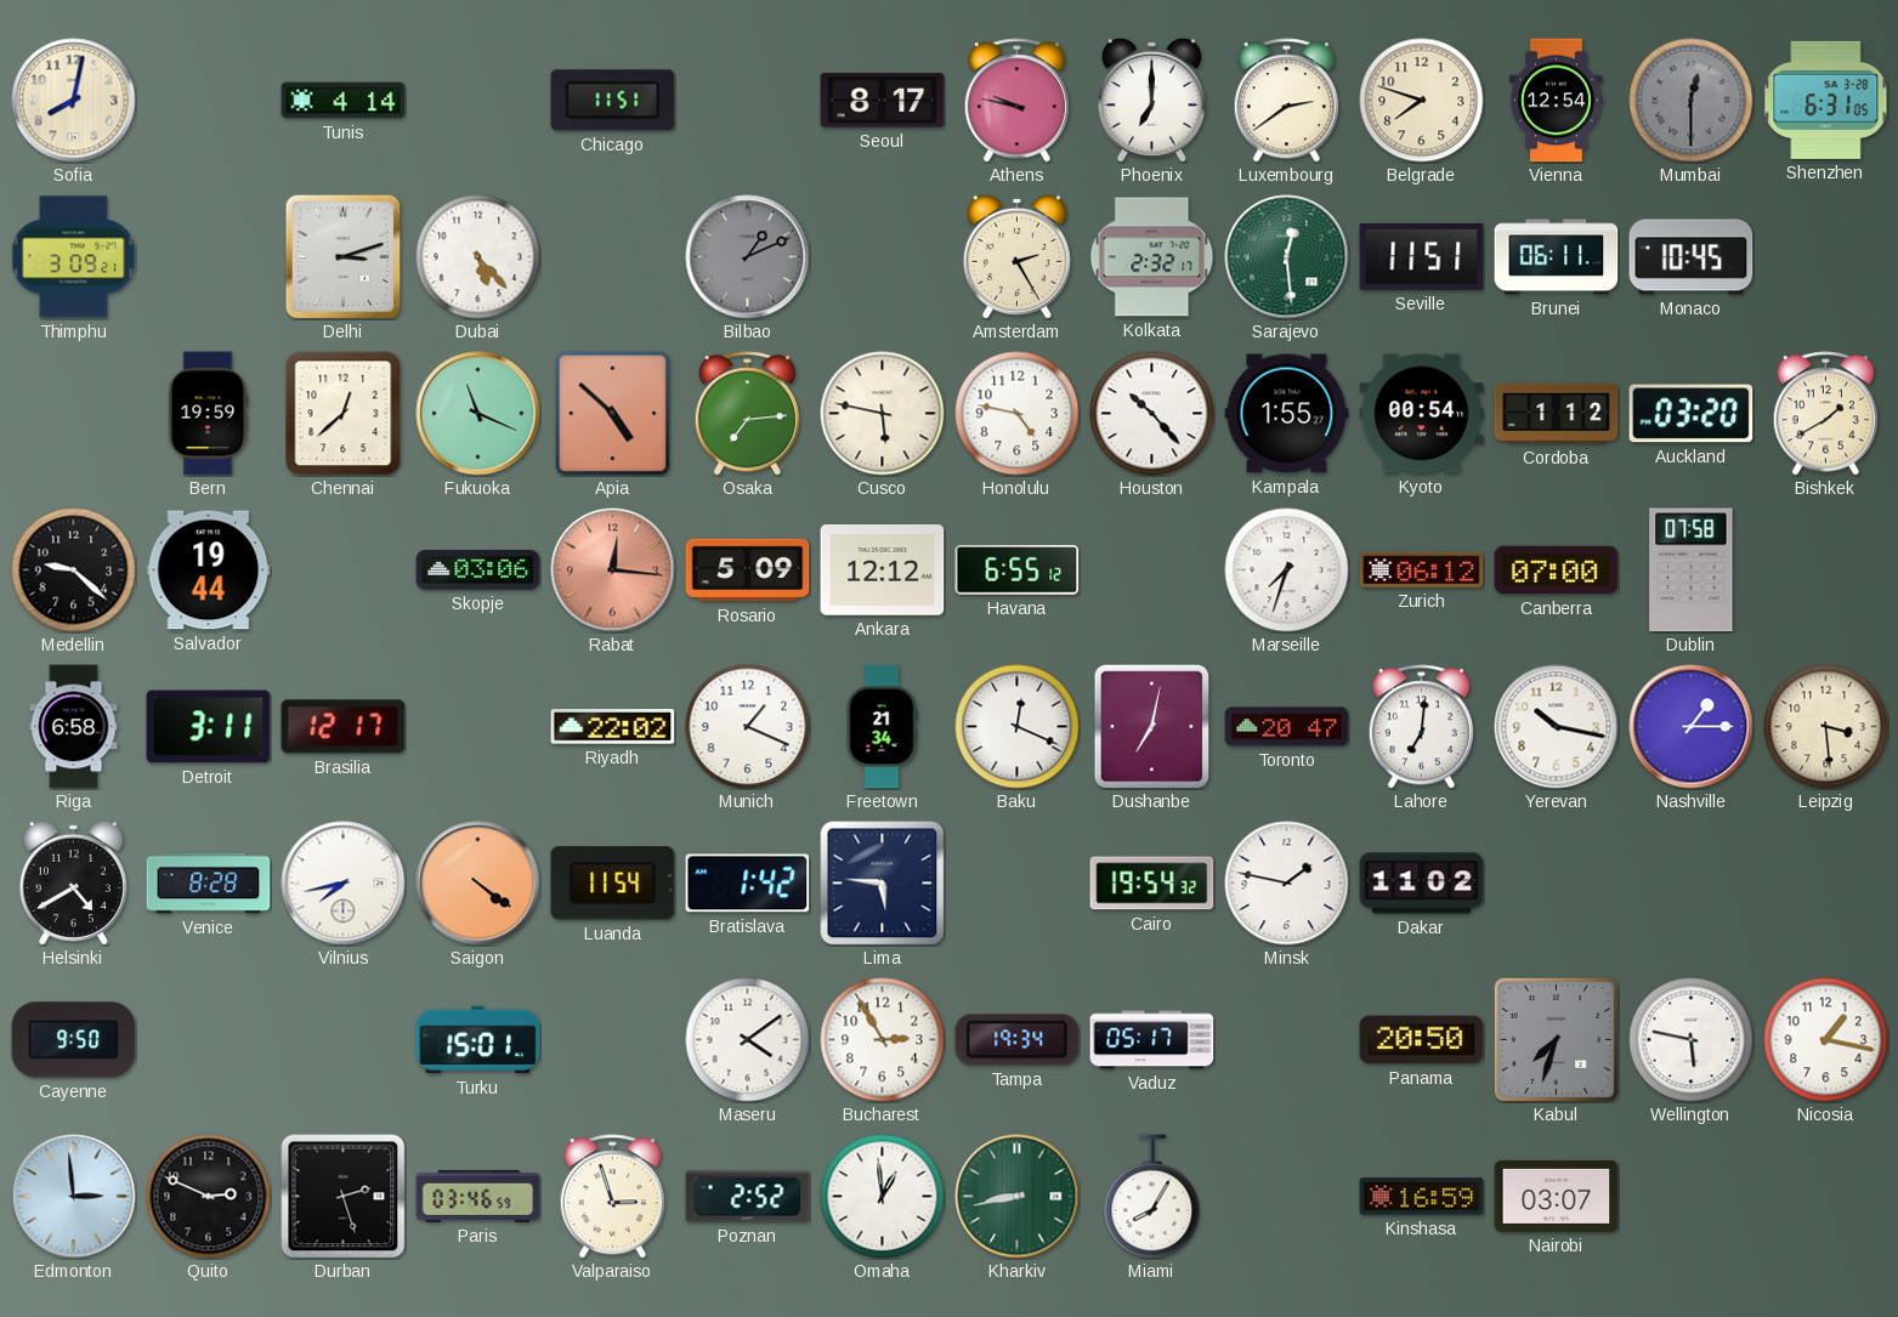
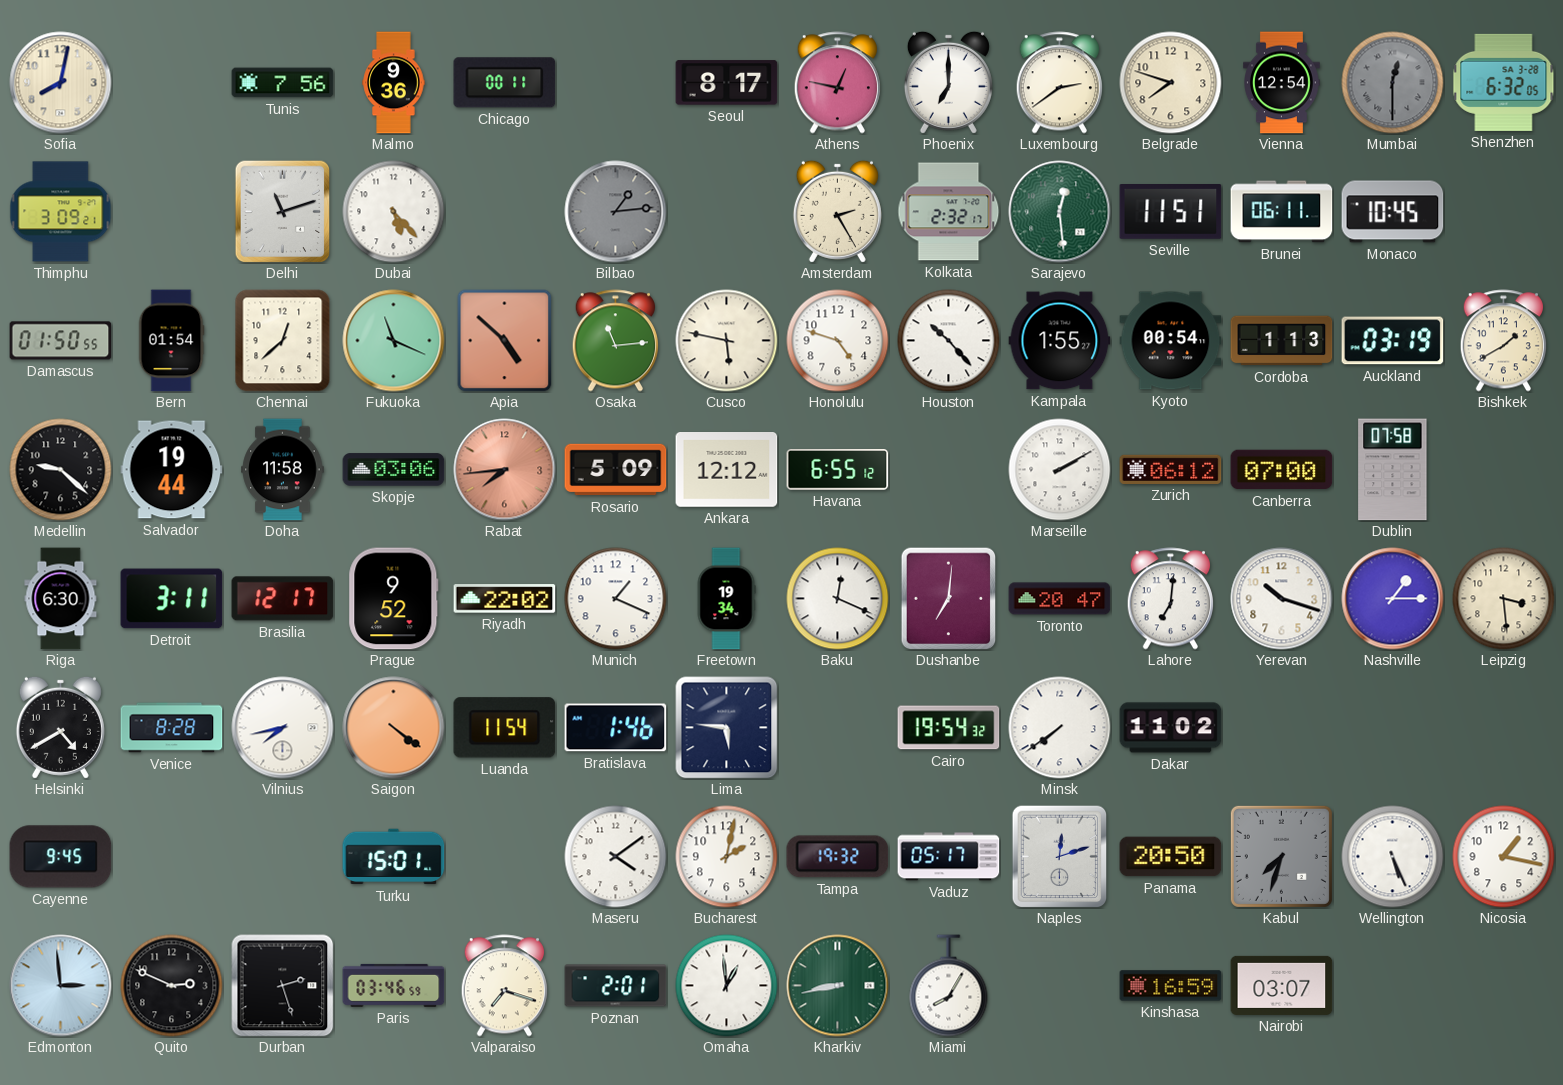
Tunis: 4:14 -> 7:56 (283, 83)
Malmo: none -> 9:36 (394, 83)
Chicago: 11:51 -> 00:11 (505, 83)
Athens: 9:47 -> 12:47 (837, 83)
Shenzhen: 6:31 -> 6:32 (1504, 82)
Delhi: 3:12 -> 11:12 (283, 211)
Bilbao: 1:11 -> 1:14 (616, 212)
Damascus: none -> 01:50 (61, 341)
Bern: 19:59 -> 01:54 (171, 341)
Osaka: 7:14 -> 11:14 (615, 341)
Honolulu: 4:47 -> 4:48 (838, 341)
Cordoba: 1:12 -> 1:13 (1282, 341)
Auckland: 03:20 -> 03:19 (1393, 341)
Doha: none -> 11:58 (283, 470)
Rabat: 12:16 -> 7:44 (505, 470)
Marseille: 7:33 -> 2:10 (1060, 470)
Riga: 6:58 -> 6:30 (61, 599)
Prague: none -> 9:52 (394, 599)
Freetown: 21:34 -> 19:34 (726, 599)
Dushanbe: 7:02 -> 7:01 (949, 598)
Yerevan: 10:17 -> 10:18 (1282, 599)
Bratislava: 1:42 -> 1:46 (616, 728)
Minsk: 1:47 -> 7:39 (1060, 728)
Cayenne: 9:50 -> 9:45 (61, 857)
Bucharest: 2:55 -> 2:02 (727, 857)
Tampa: 19:34 -> 19:32 (838, 857)
Naples: none -> 12:12 (1060, 856)
Wellington: 5:47 -> 5:26 (1393, 857)
Valparaiso: 2:57 -> 7:18 (504, 986)
Poznan: 2:52 -> 2:01 (616, 986)
